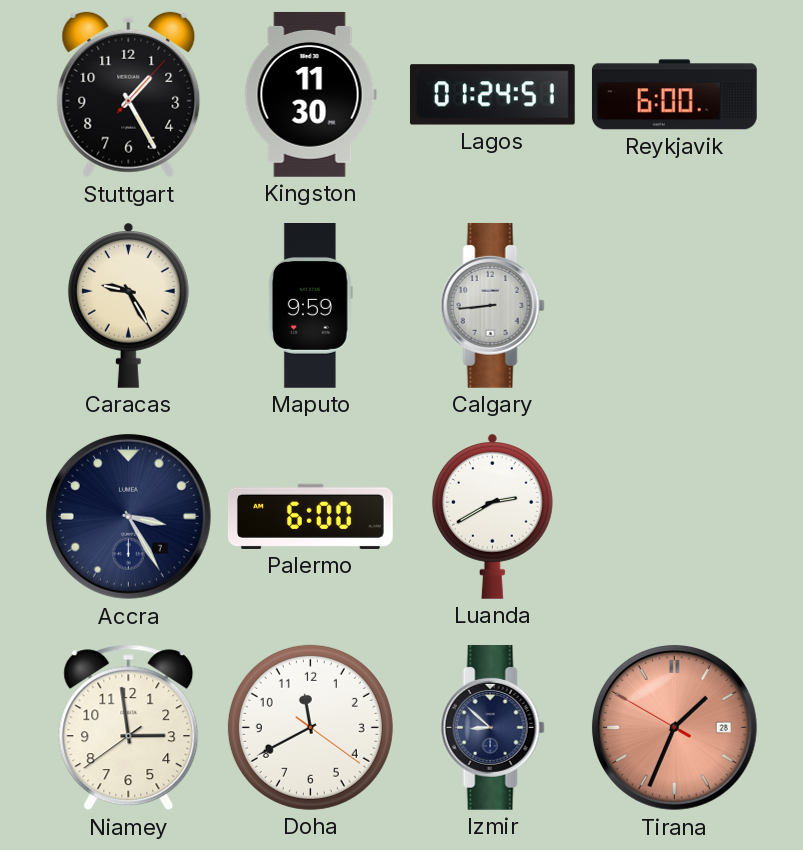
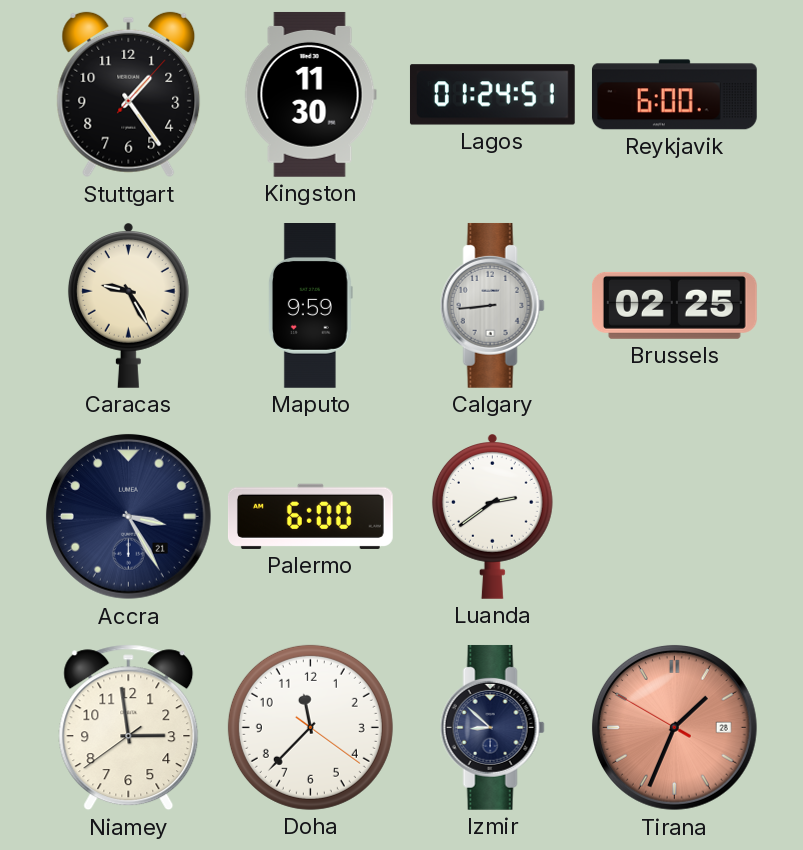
Stuttgart: 1:25 -> 1:24 (129, 95)
Brussels: none -> 02:25 (674, 305)
Accra date: 7 -> 21 (128, 516)
Luanda: 2:40 -> 2:39 (492, 517)
Doha: 11:40 -> 11:37 (310, 727)
